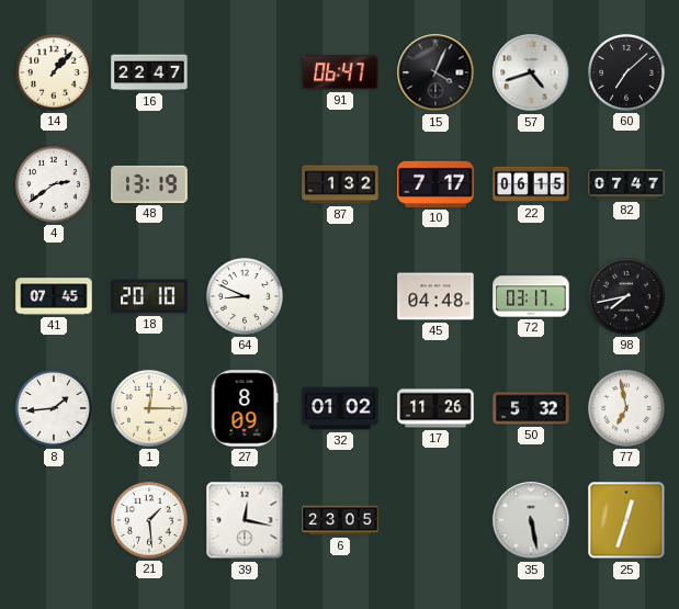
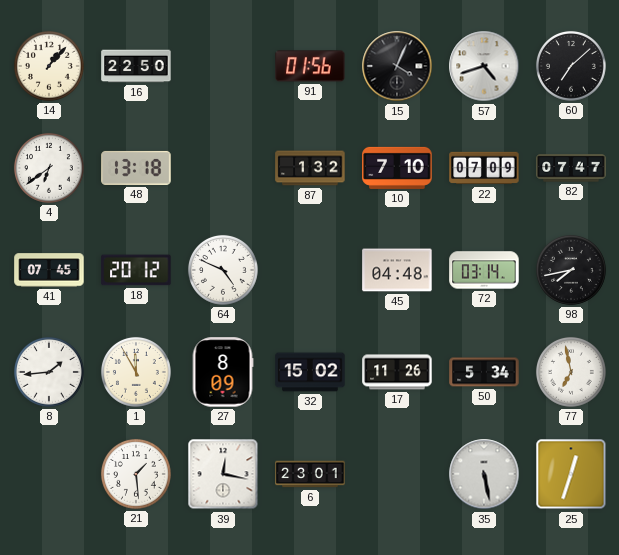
16: 22:47 -> 22:50 (136, 66)
91: 06:47 -> 01:56 (310, 66)
4: 2:39 -> 6:39 (49, 168)
48: 13:19 -> 13:18 (136, 168)
10: 7:17 -> 7:10 (397, 168)
22: 06:15 -> 07:09 (484, 168)
18: 20:10 -> 20:12 (136, 270)
64: 8:49 -> 4:49 (223, 270)
72: 03:17 -> 03:14 (484, 270)
1: 12:15 -> 11:55 (136, 372)
32: 01:02 -> 15:02 (310, 372)
50: 5:32 -> 5:34 (484, 372)
6: 23:05 -> 23:01 (310, 474)
